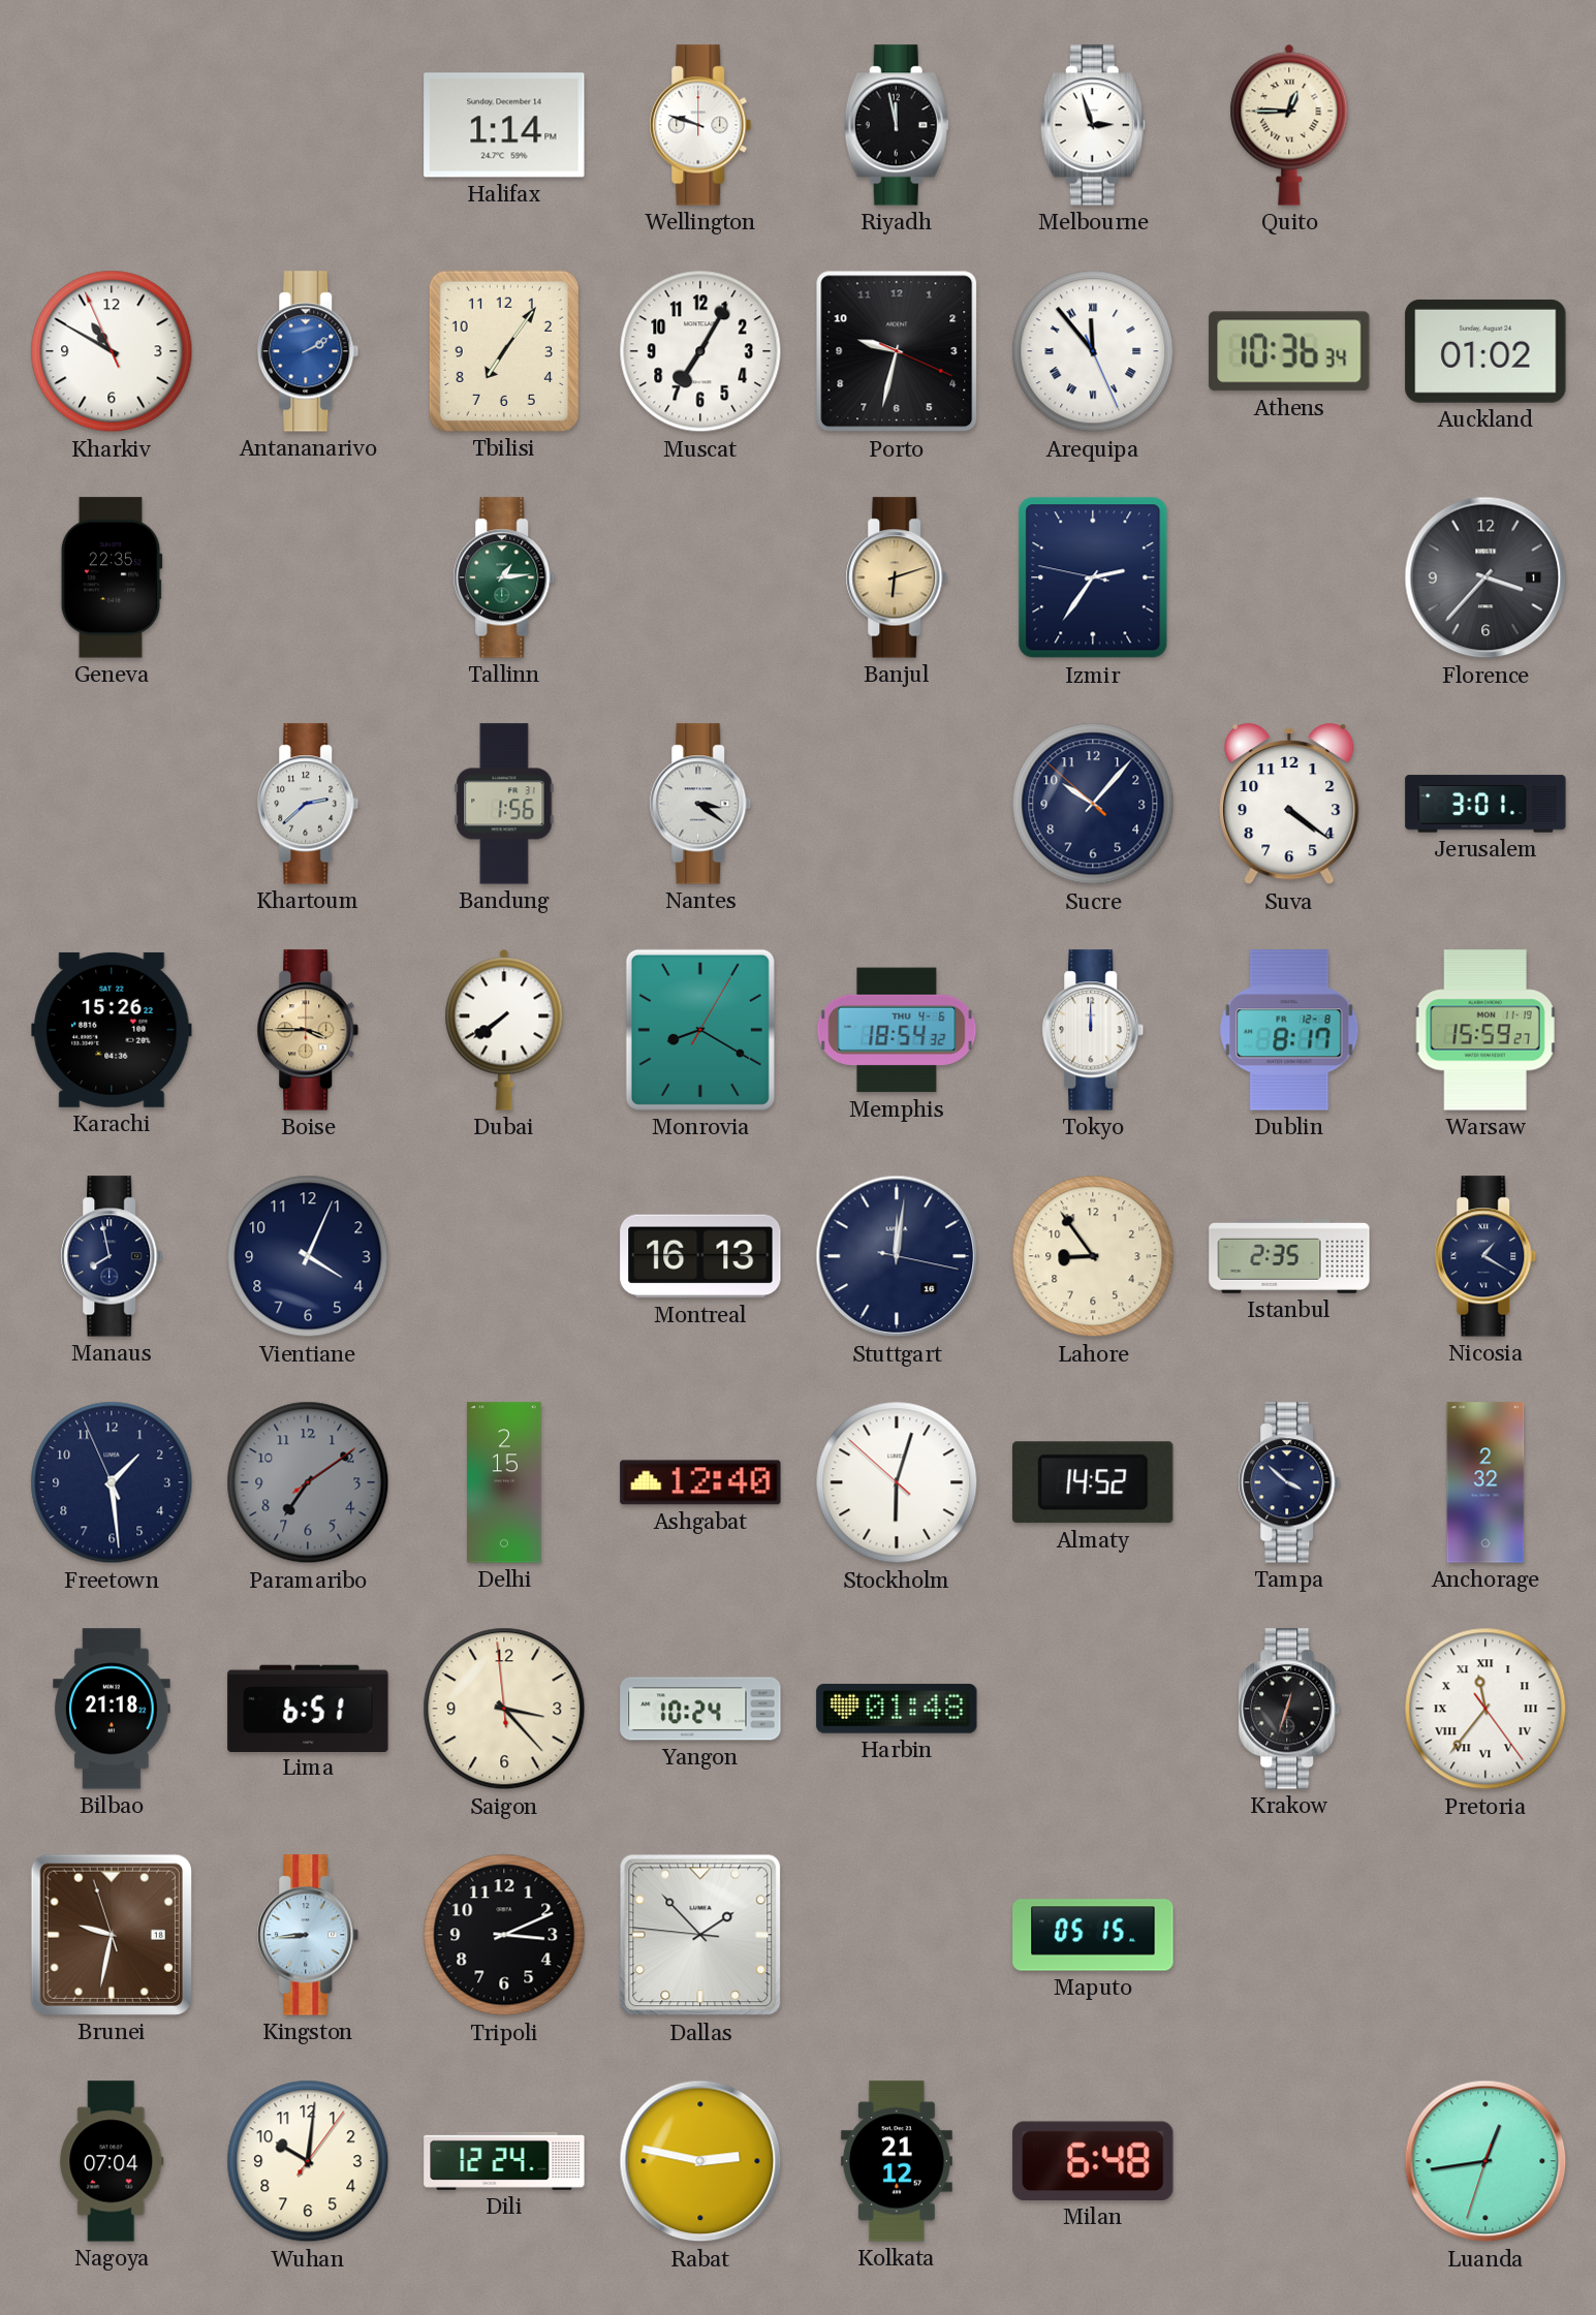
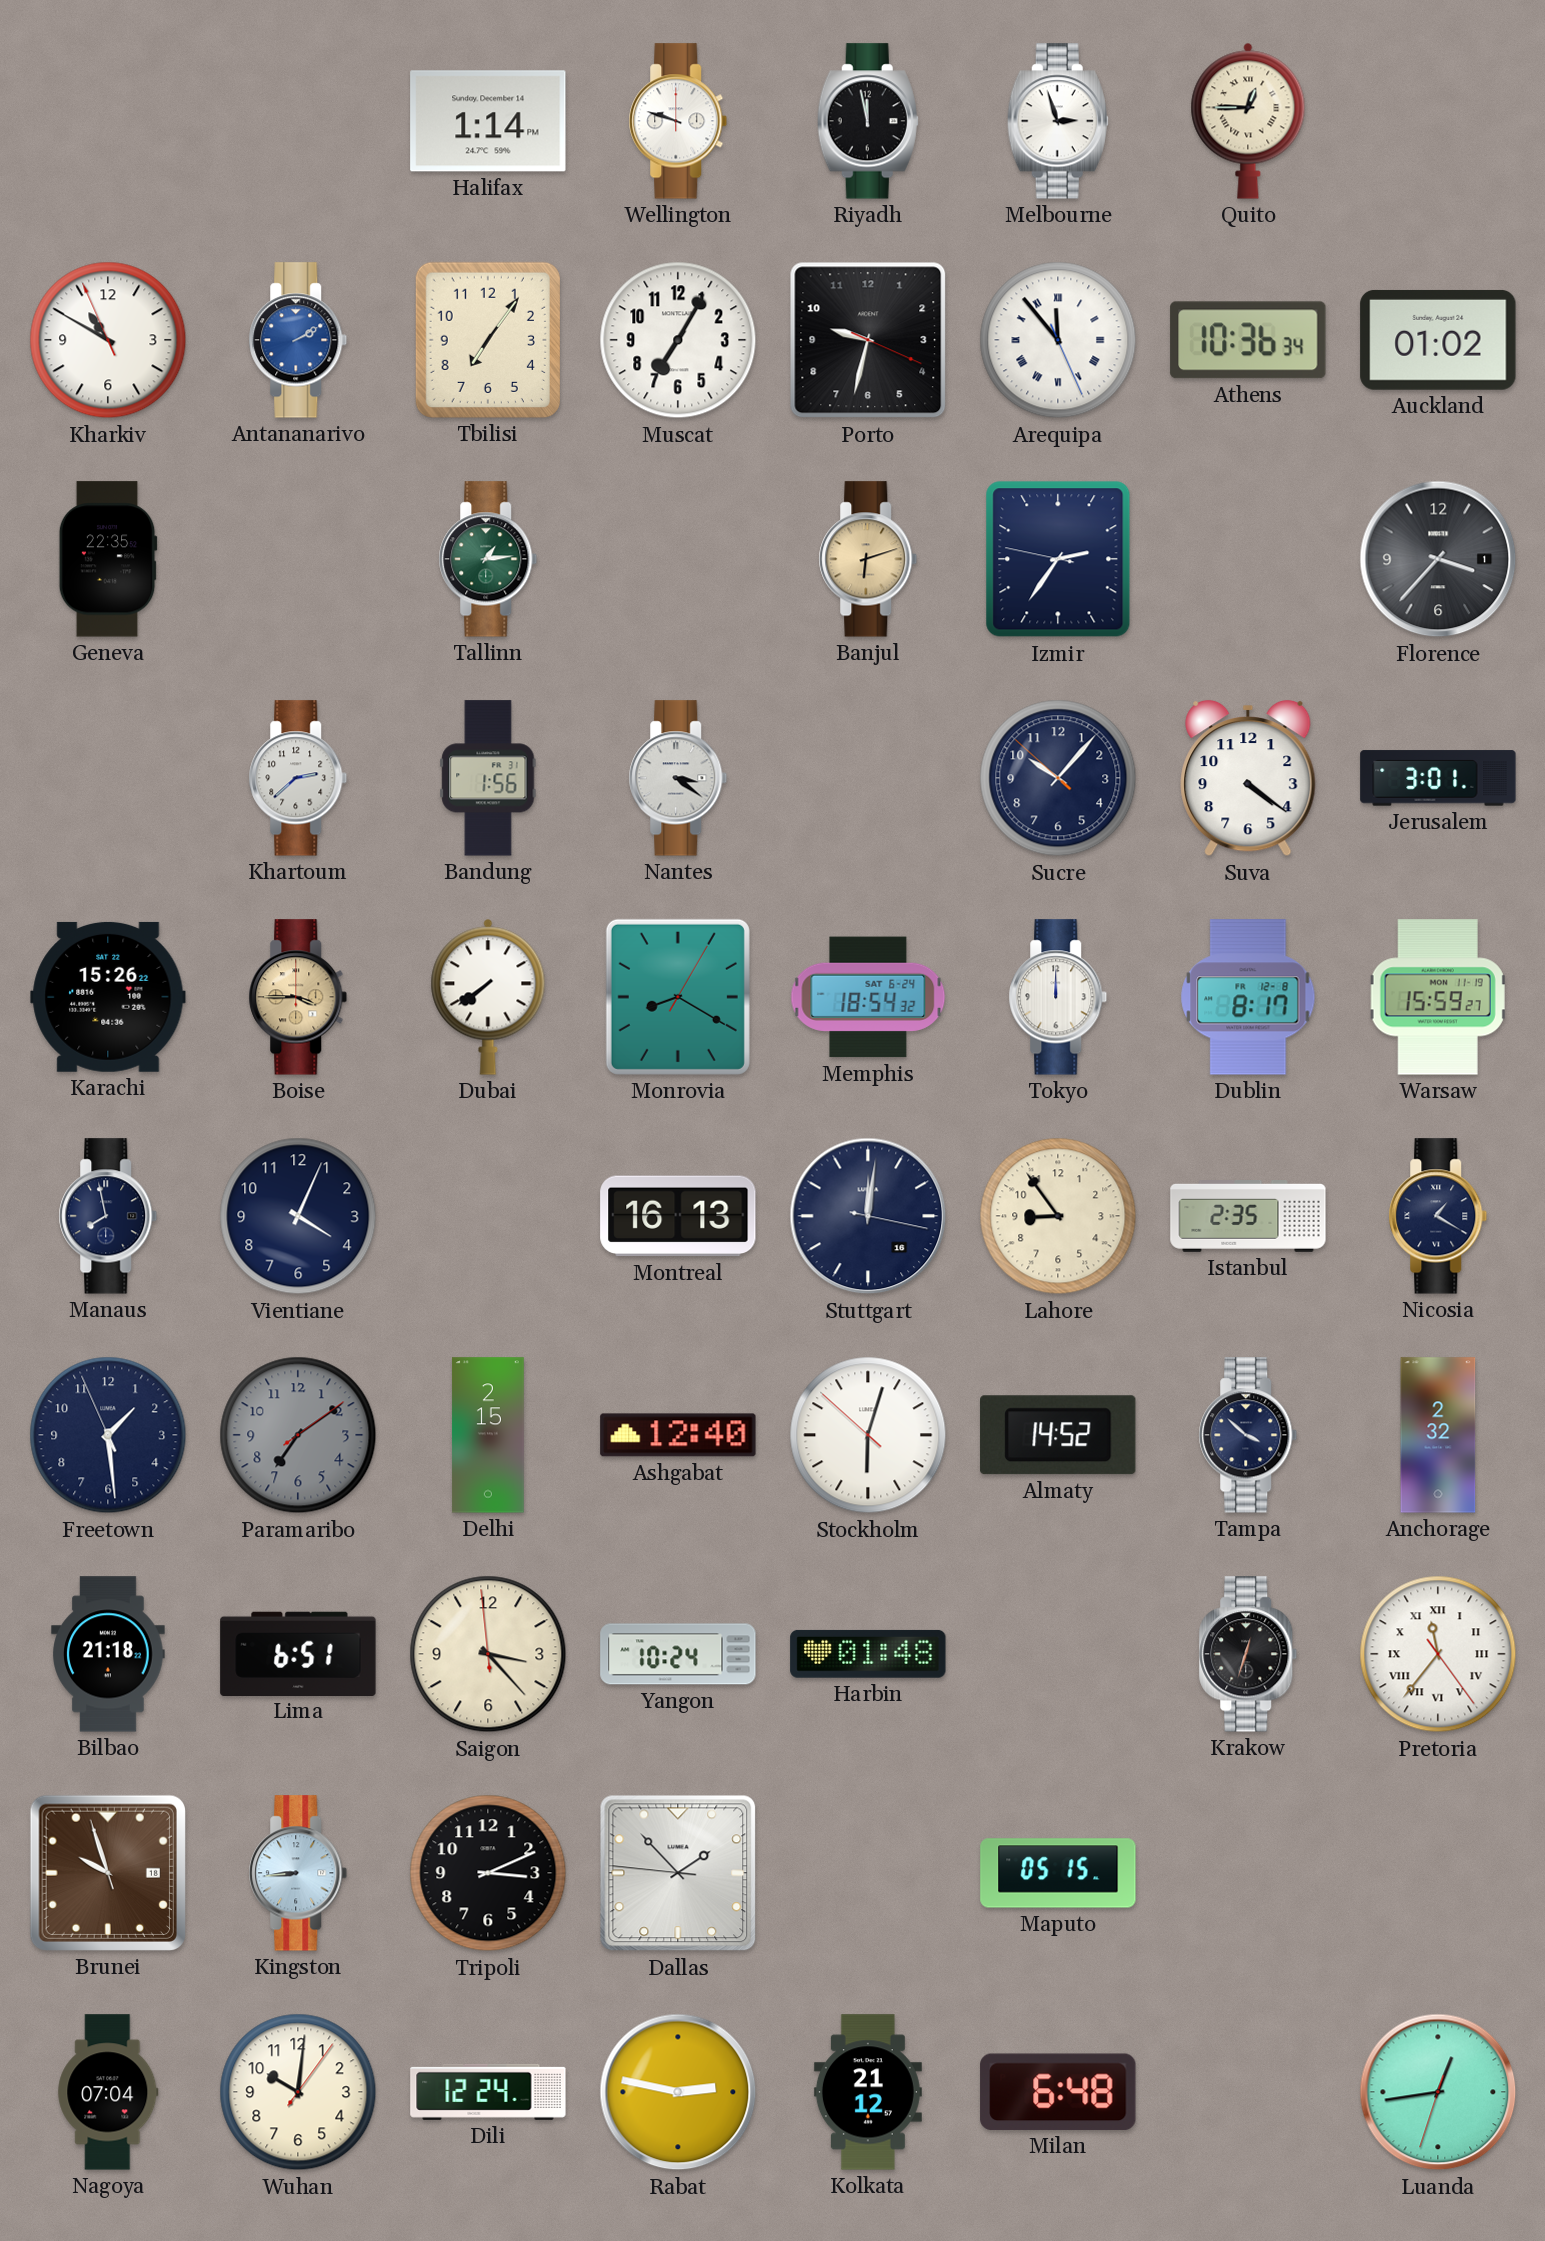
Memphis date: THU 4-6 -> SAT 6-24 (868, 997)
Brunei: 9:31 -> 9:56 (108, 1873)
